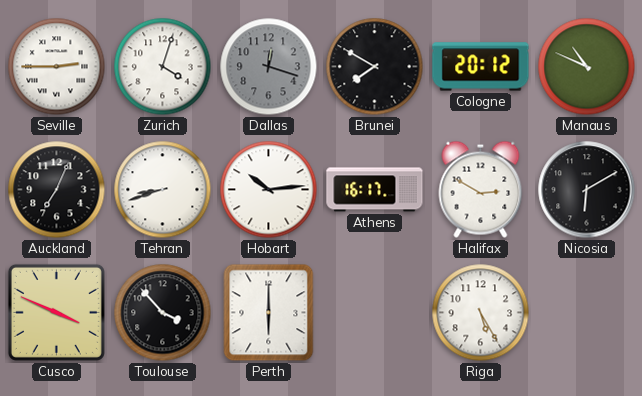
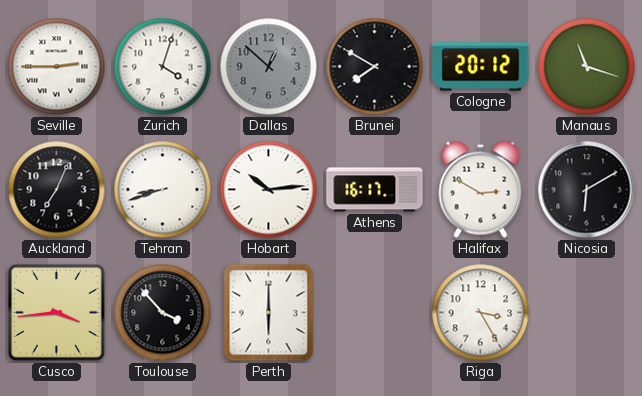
Dallas: 12:18 -> 12:52 (269, 67)
Manaus: 10:49 -> 11:18 (587, 67)
Cusco: 3:49 -> 3:44 (56, 312)
Riga: 5:25 -> 3:25 (481, 313)
